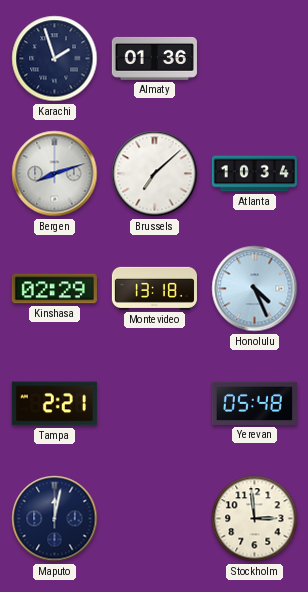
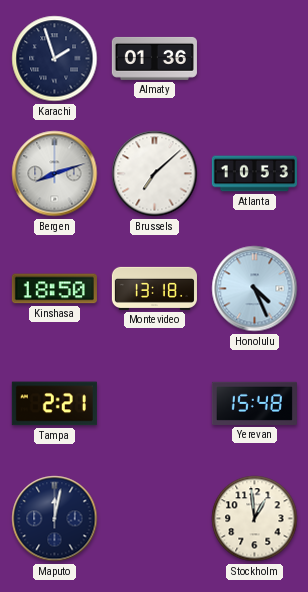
Atlanta: 10:34 -> 10:53 (254, 174)
Kinshasa: 02:29 -> 18:50 (54, 289)
Yerevan: 05:48 -> 15:48 (254, 403)
Stockholm: 2:59 -> 12:59 (255, 519)
